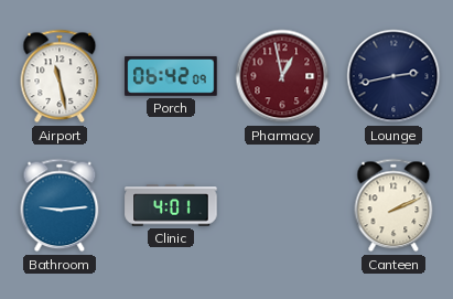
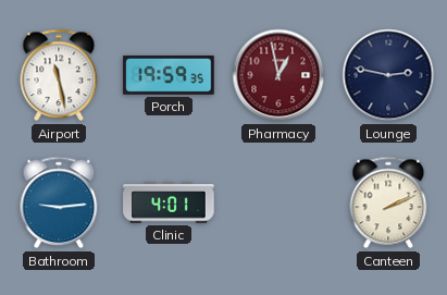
Porch: 06:42 -> 19:59 (169, 76)
Lounge: 2:43 -> 2:47 (388, 75)
